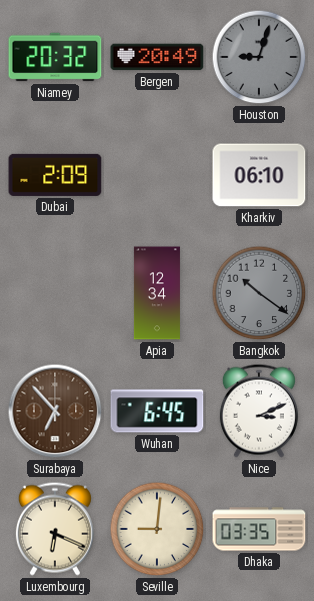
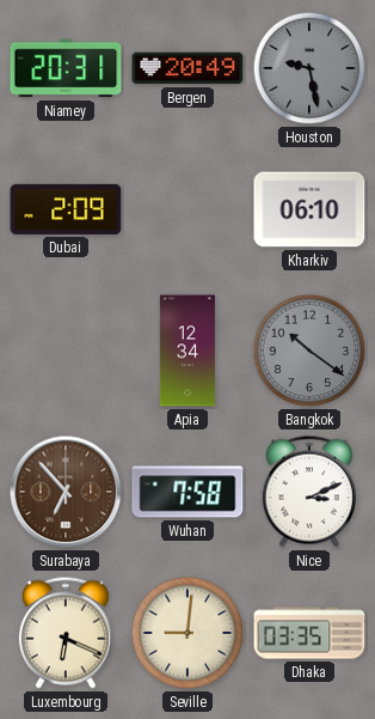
Niamey: 20:32 -> 20:31 (66, 68)
Houston: 9:03 -> 9:28 (309, 68)
Wuhan: 6:45 -> 7:58 (187, 492)
